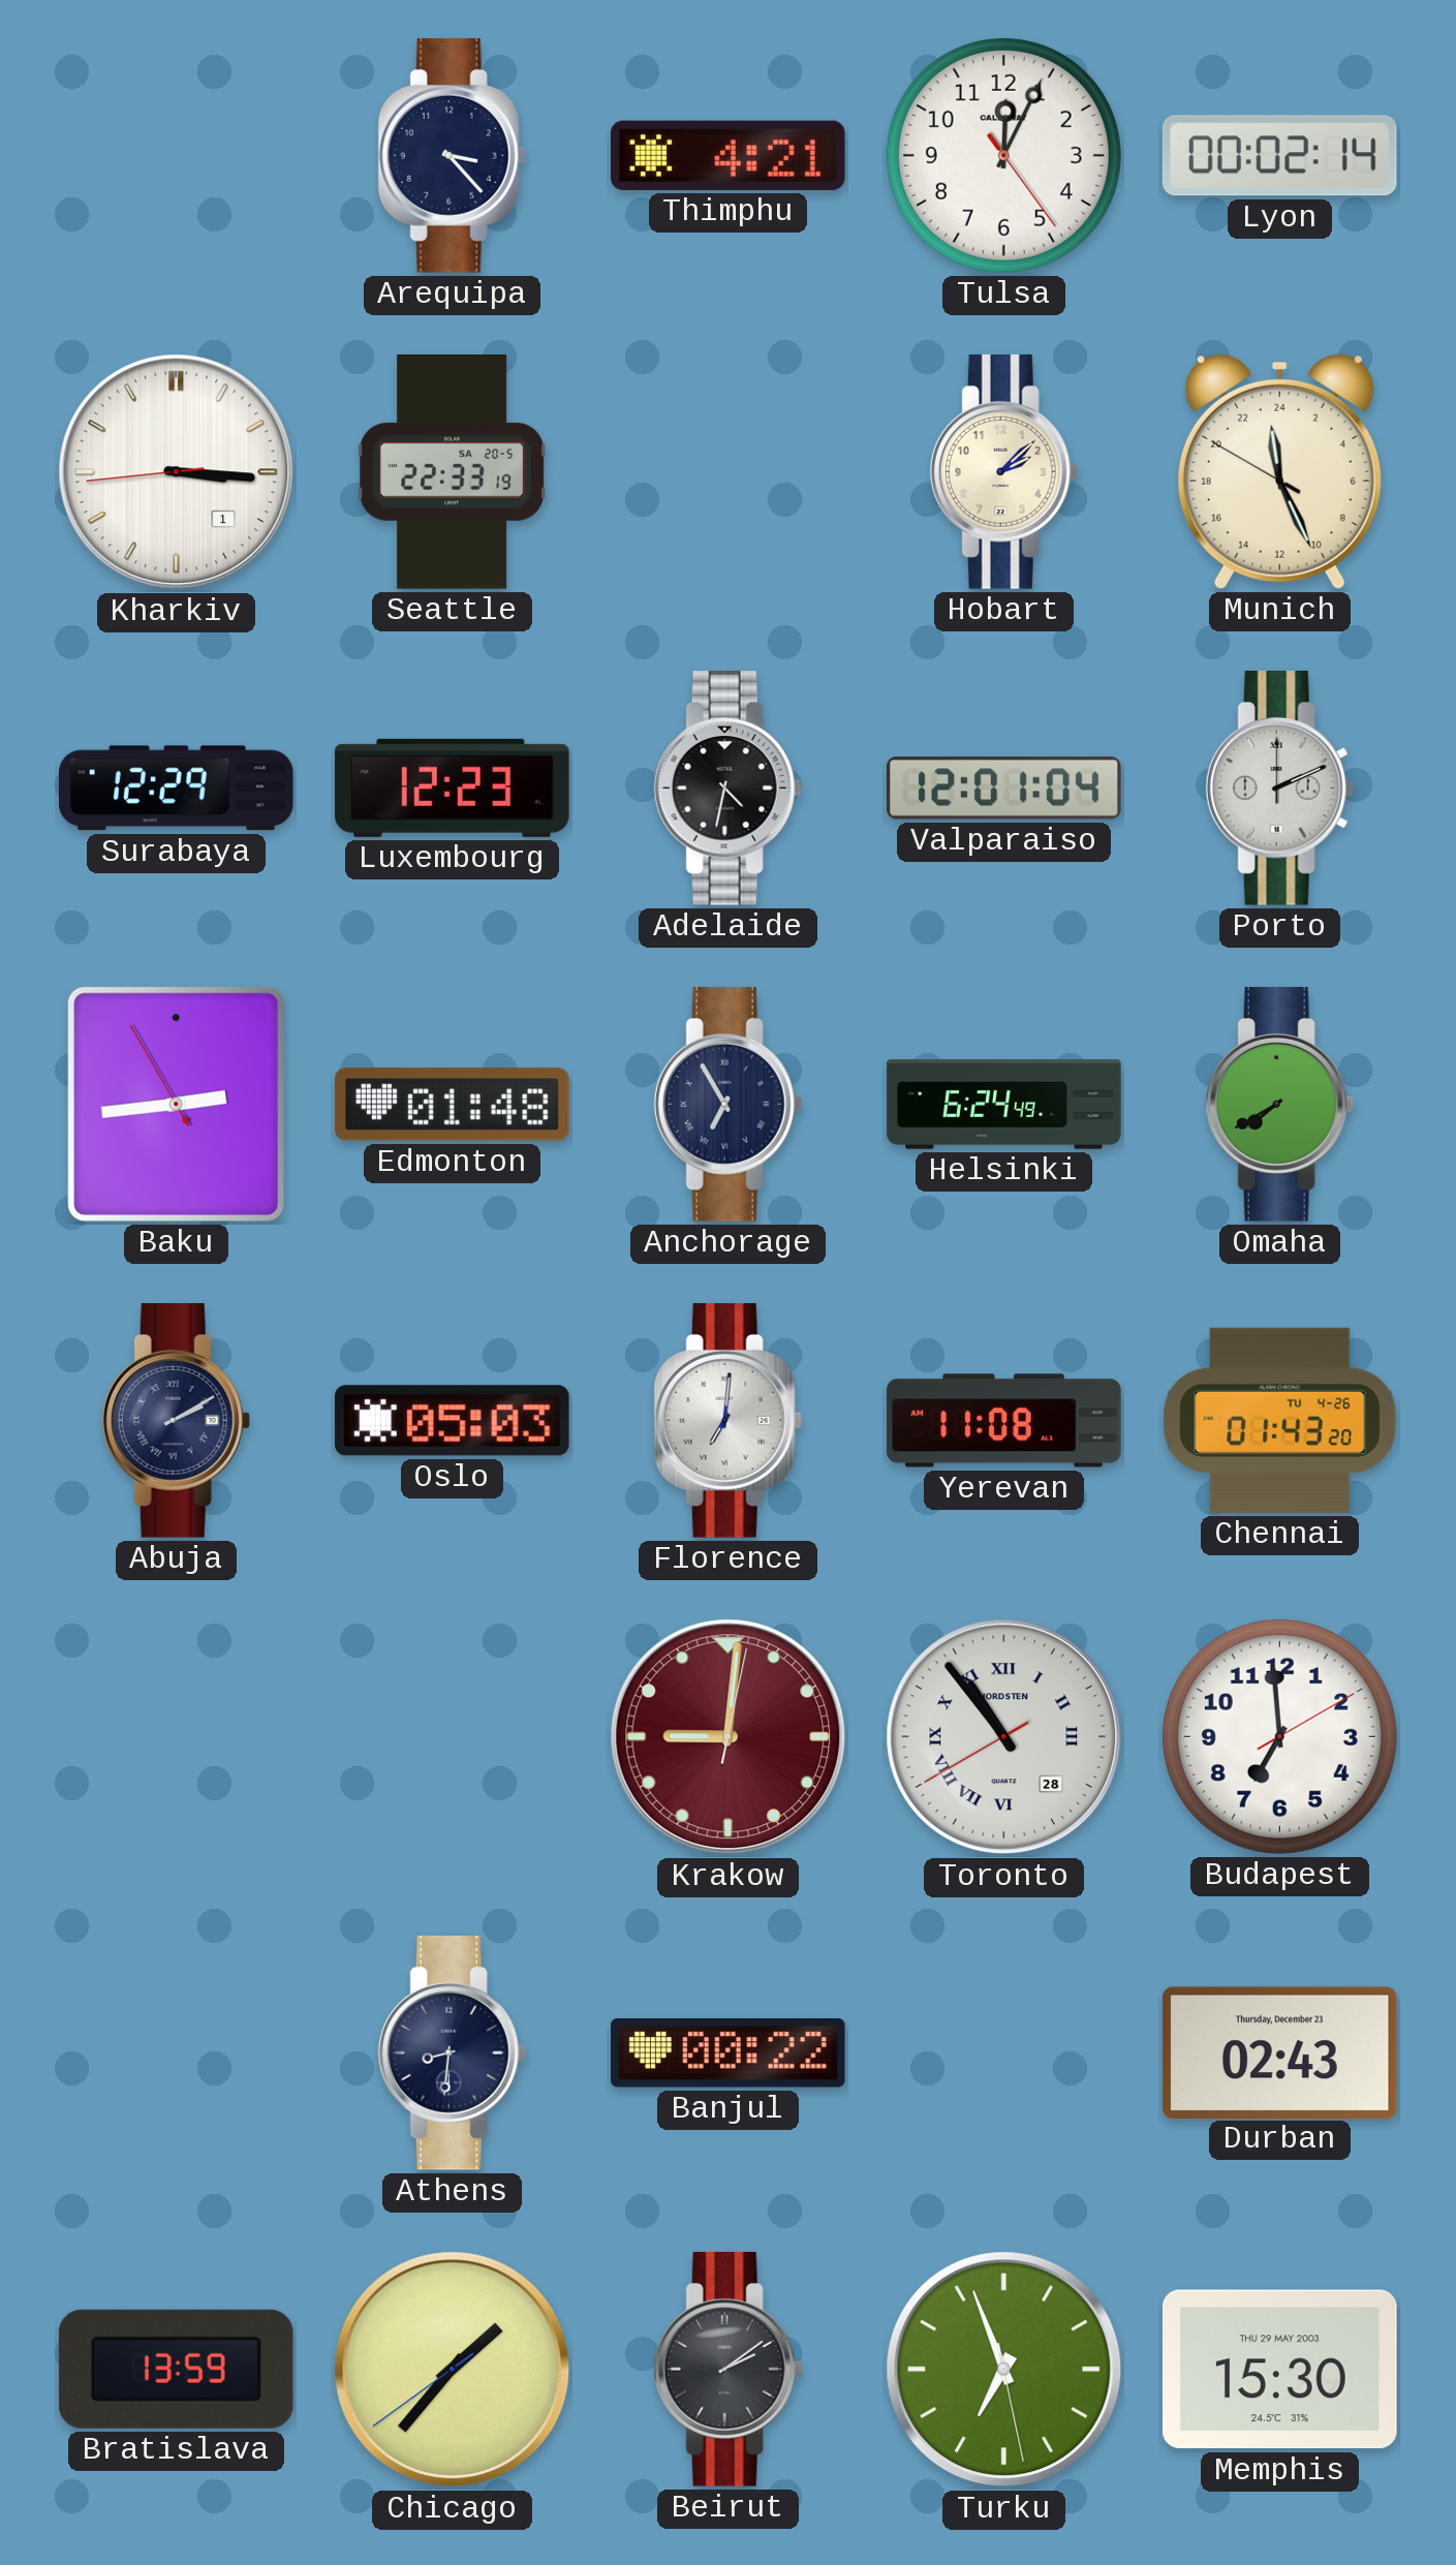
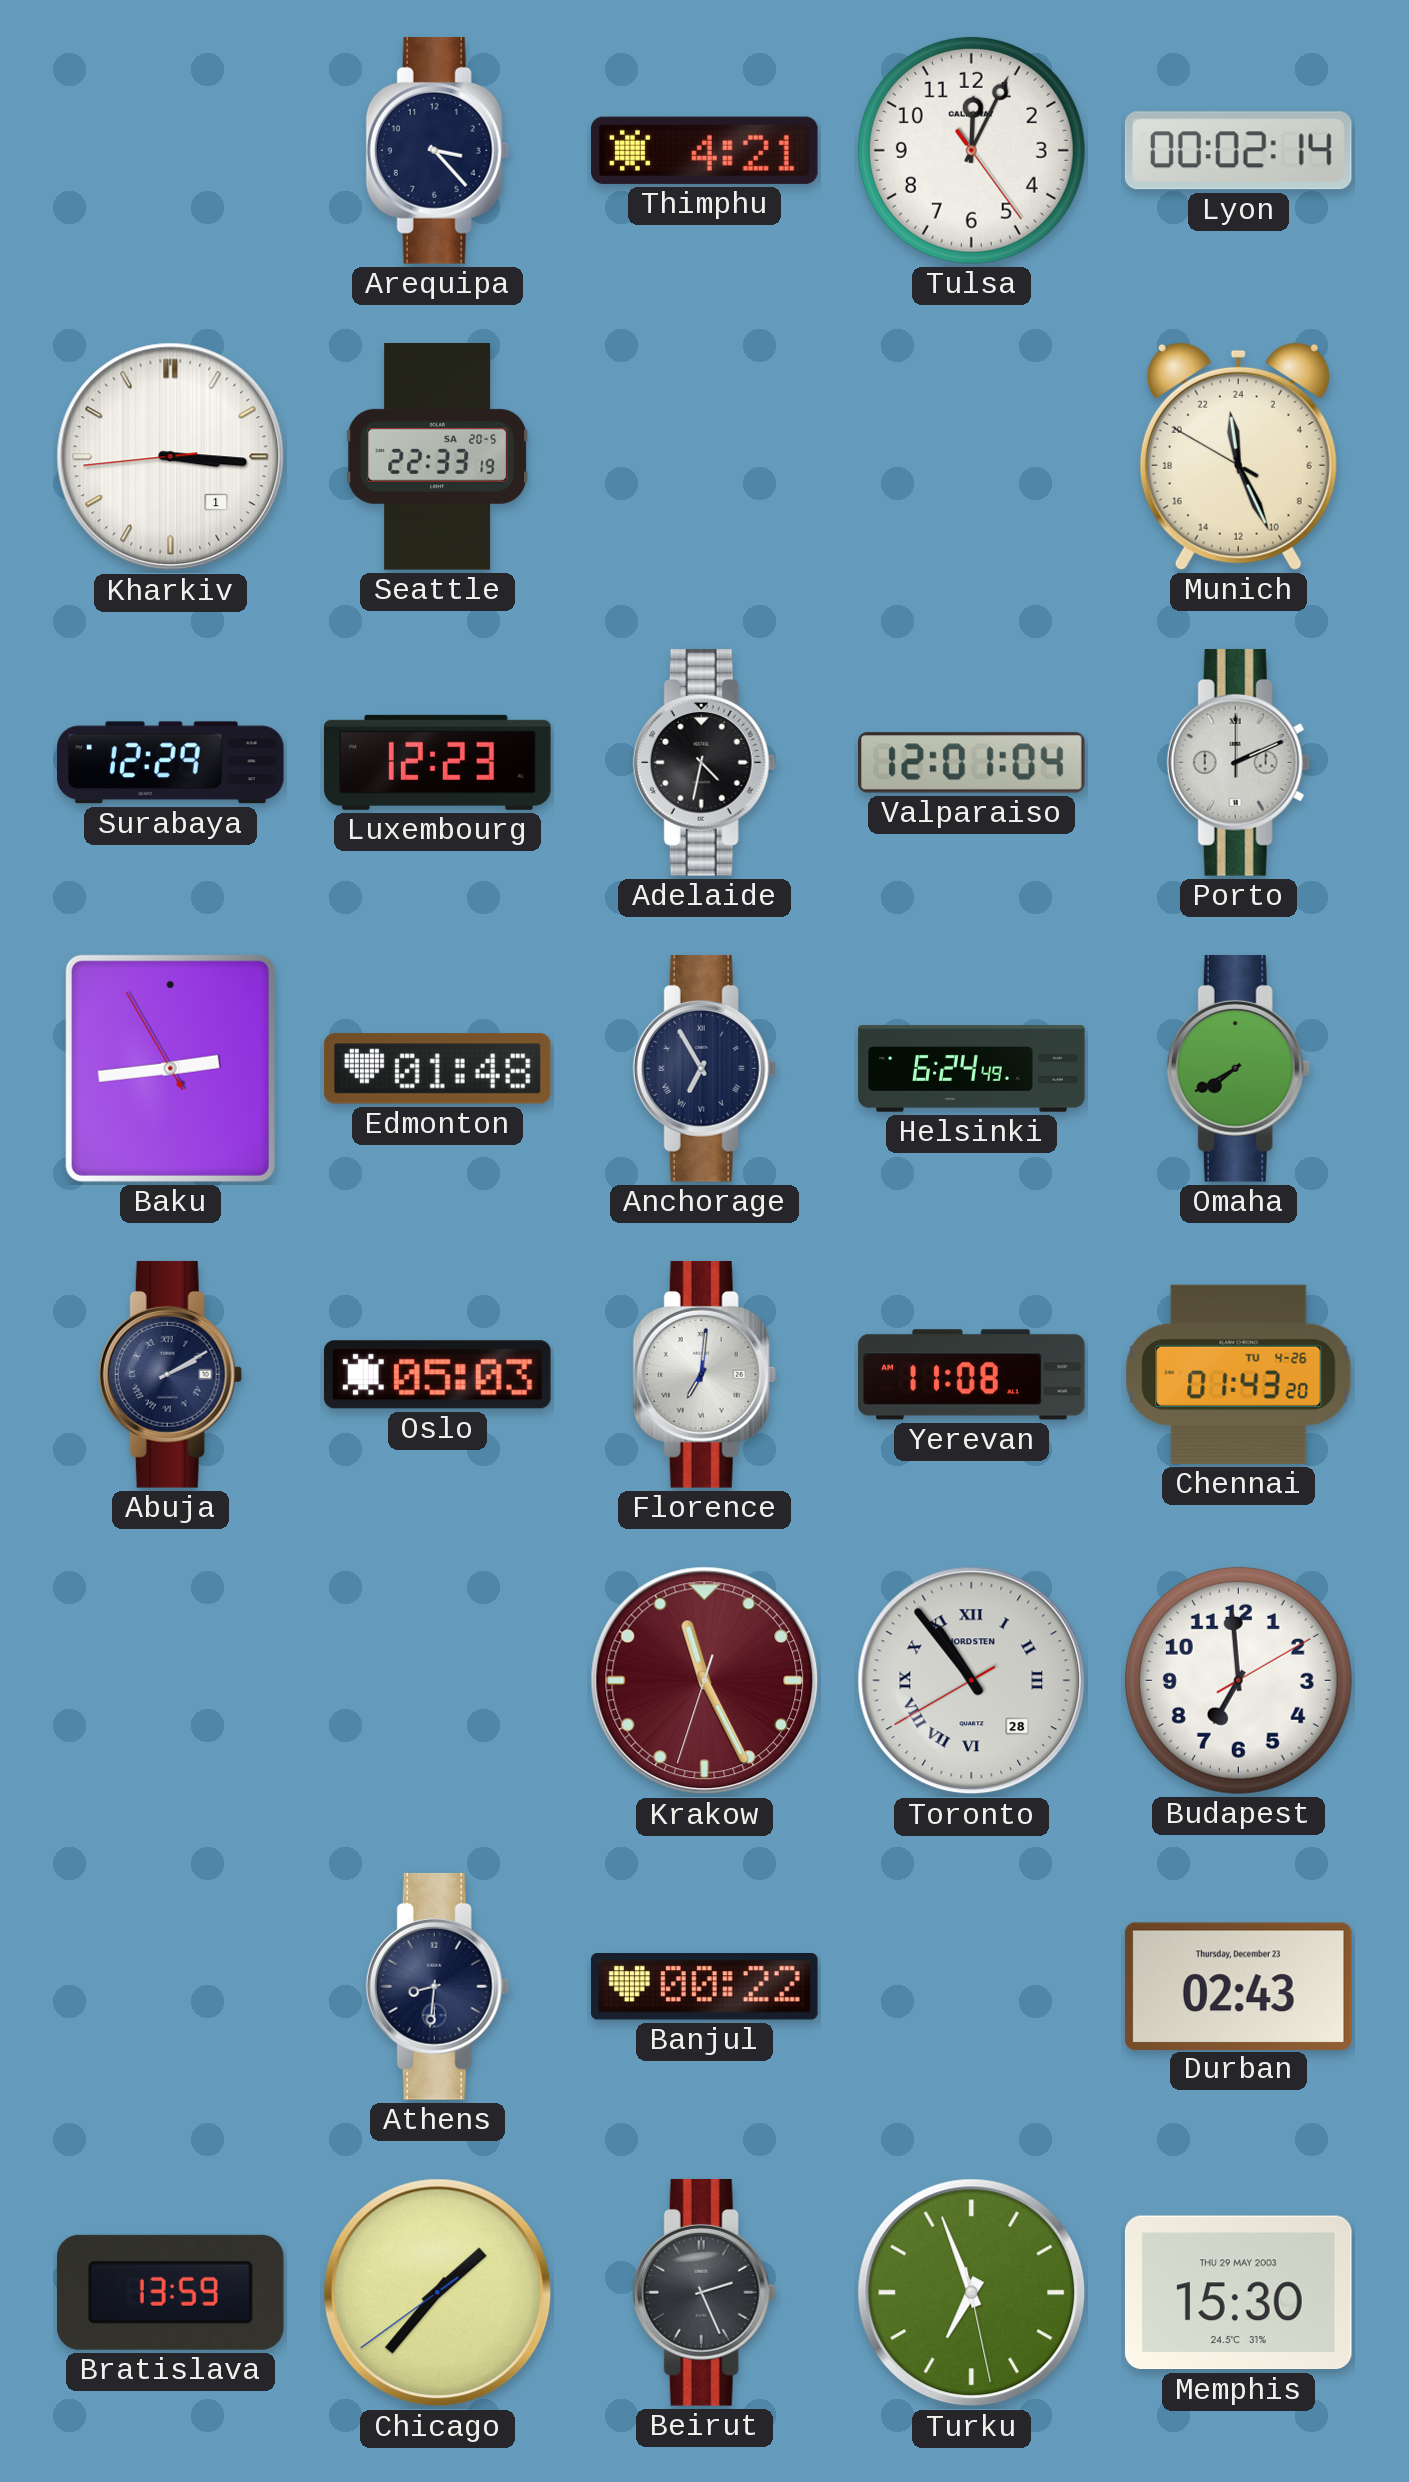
Hobart: 2:08 -> none (1003, 472)
Krakow: 9:01 -> 11:25 (705, 1681)
Beirut: 2:09 -> 2:26 (704, 2293)
